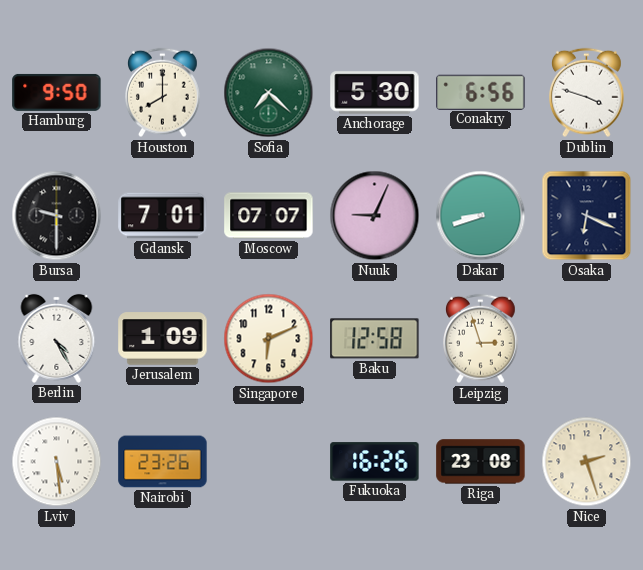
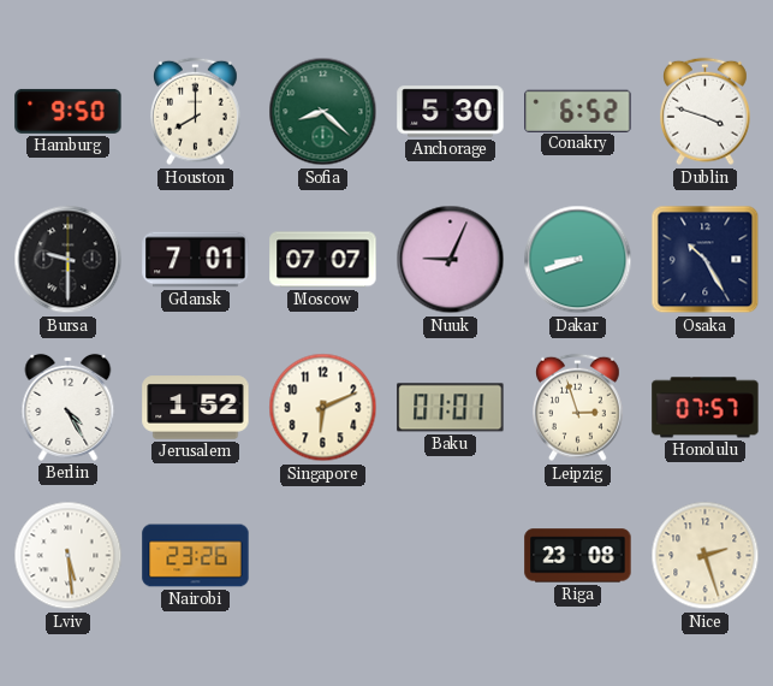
Sofia: 7:22 -> 8:22 (323, 112)
Conakry: 6:56 -> 6:52 (578, 111)
Osaka: 6:19 -> 10:25 (706, 260)
Jerusalem: 1:09 -> 1:52 (196, 408)
Baku: 12:58 -> 01:01 (451, 408)
Honolulu: none -> 07:57 (706, 408)
Fukuoka: 16:26 -> none (375, 462)
